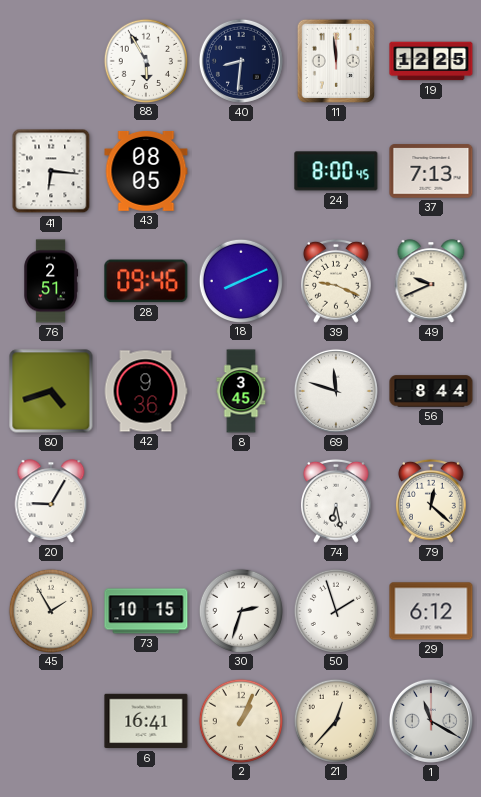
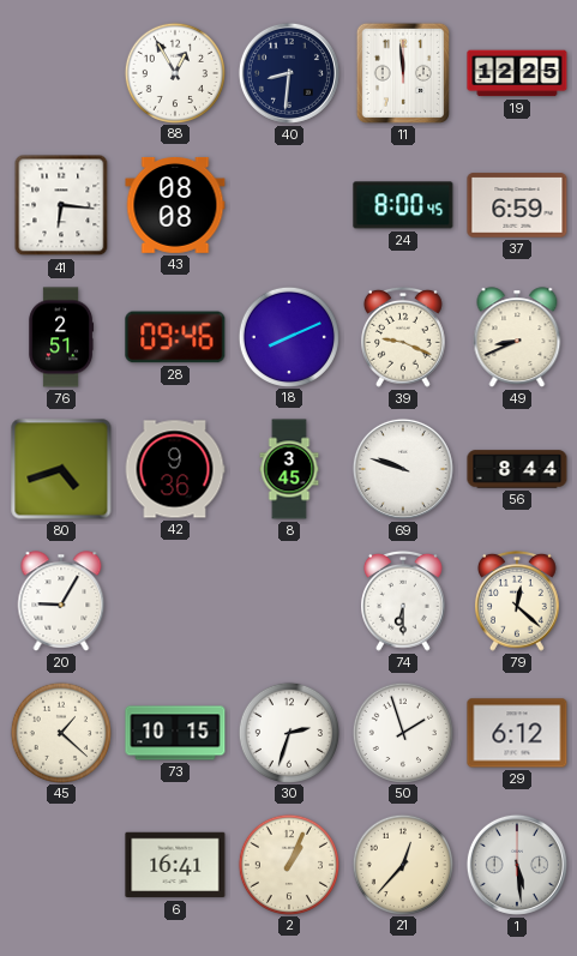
88: 5:55 -> 12:55 (174, 72)
43: 08:05 -> 08:08 (175, 205)
37: 7:13 -> 6:59 (517, 205)
49: 9:41 -> 8:41 (517, 337)
69: 11:48 -> 9:48 (403, 469)
74: 6:28 -> 6:30 (404, 601)
45: 1:55 -> 1:22 (60, 732)
1: 11:20 -> 5:29 (517, 865)
